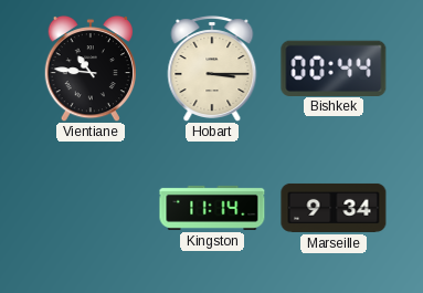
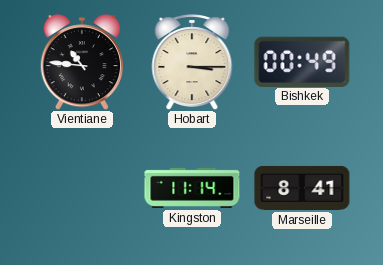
Bishkek: 00:44 -> 00:49 (302, 61)
Marseille: 9:34 -> 8:41 (302, 188)
